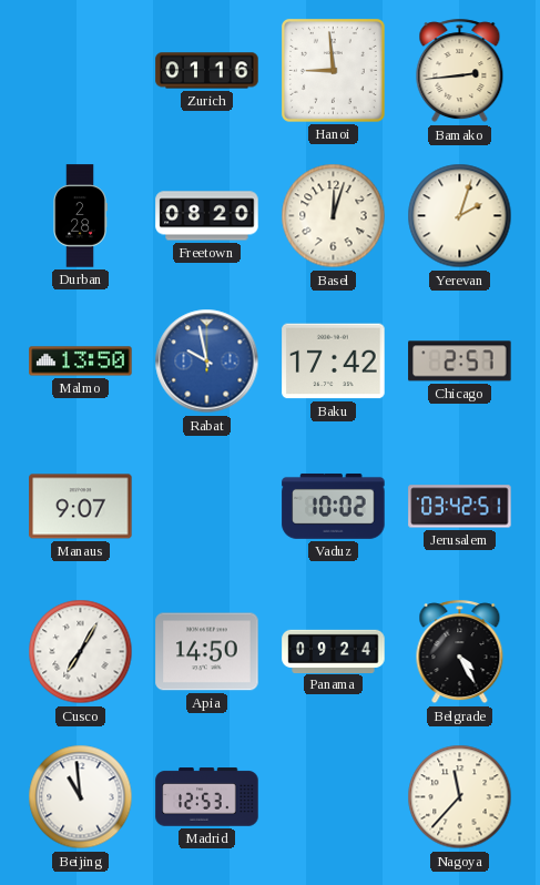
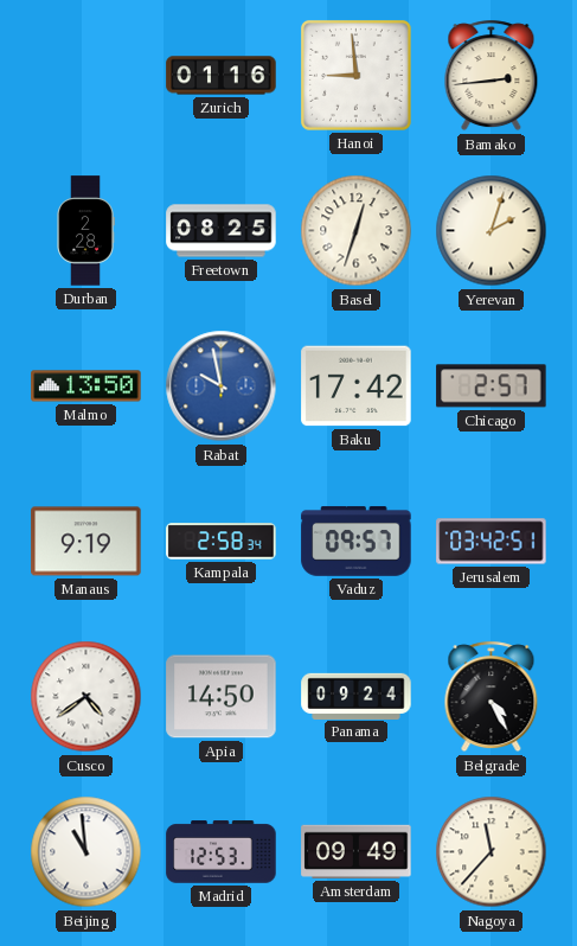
Freetown: 08:20 -> 08:25 (222, 231)
Basel: 12:03 -> 12:33 (357, 231)
Manaus: 9:07 -> 9:19 (86, 542)
Kampala: none -> 2:58 (222, 542)
Vaduz: 10:02 -> 09:57 (357, 541)
Cusco: 7:05 -> 4:39 (86, 697)
Amsterdam: none -> 09:49 (357, 851)
